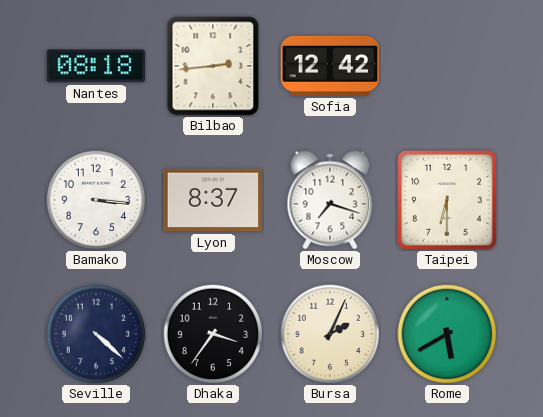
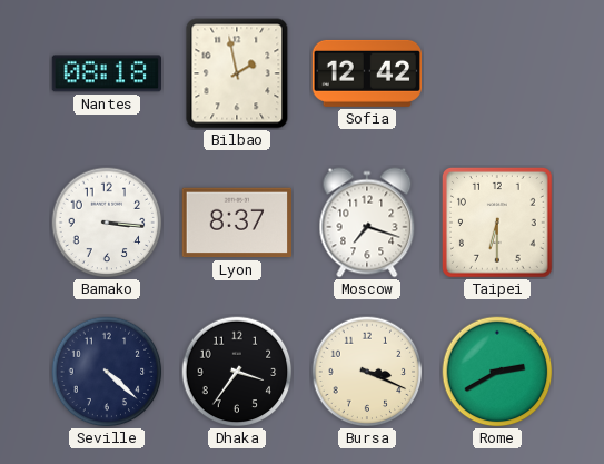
Bilbao: 2:44 -> 1:58 (237, 73)
Bursa: 2:04 -> 3:19 (367, 372)
Rome: 5:40 -> 2:40 (497, 372)
